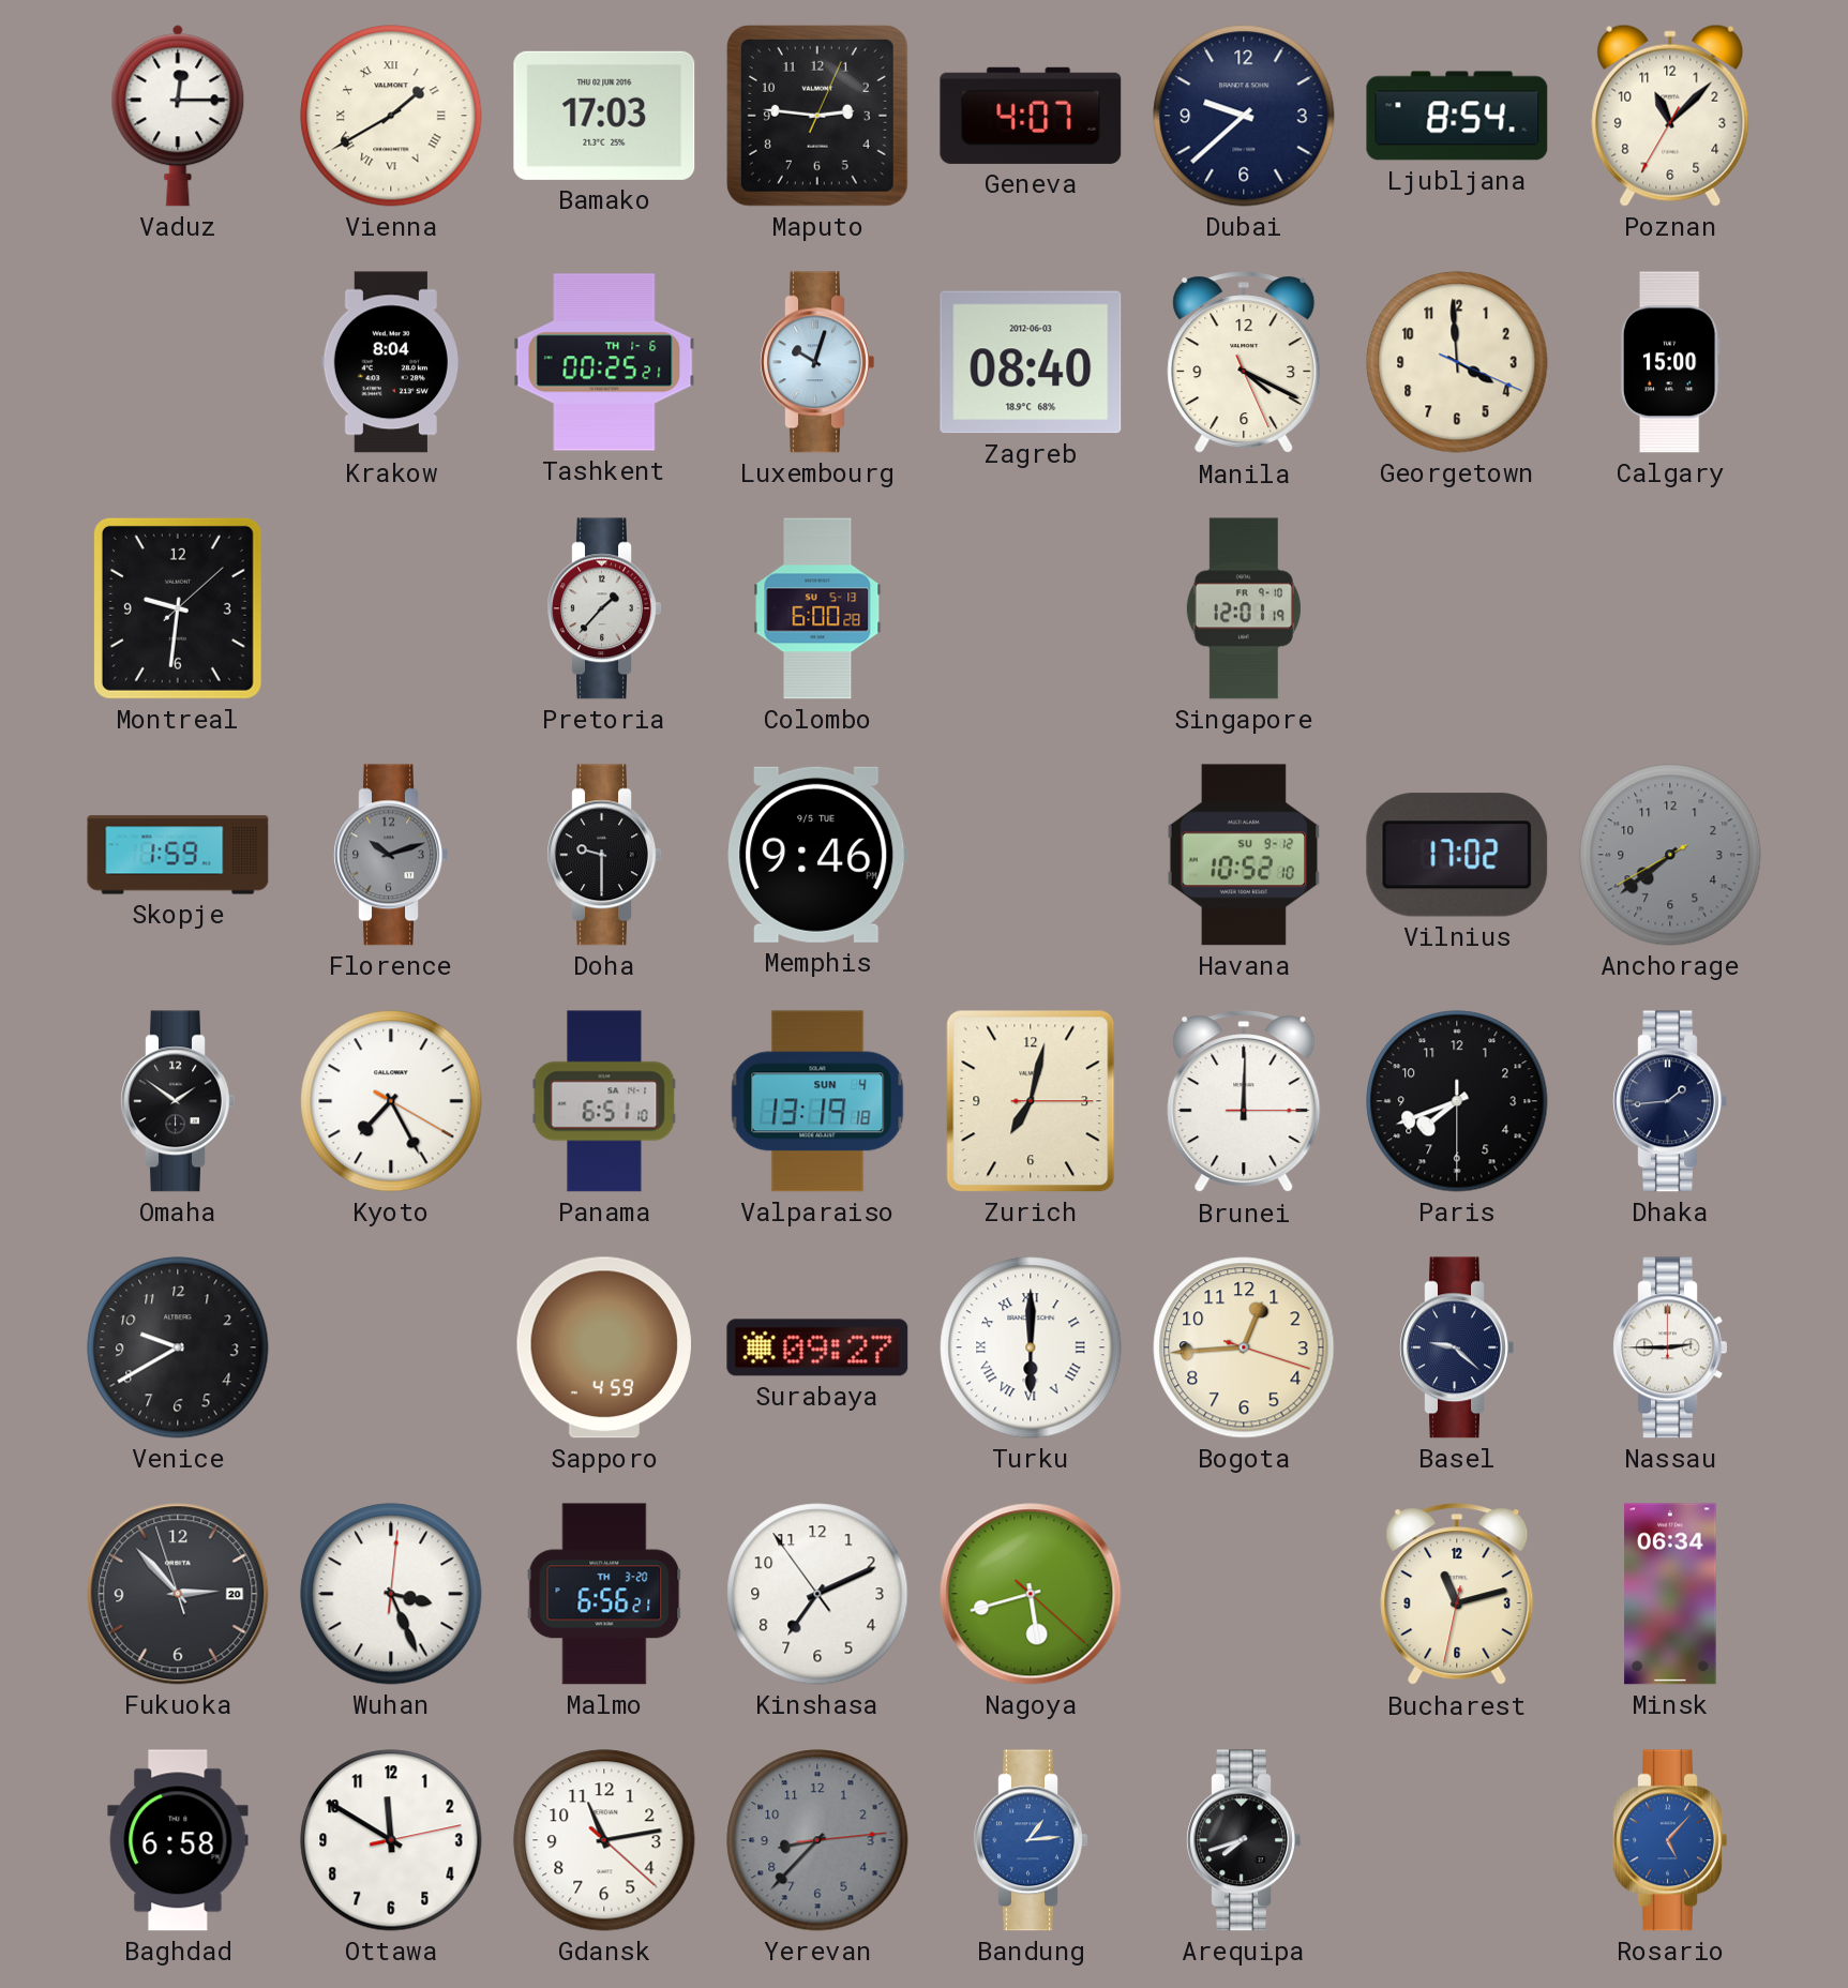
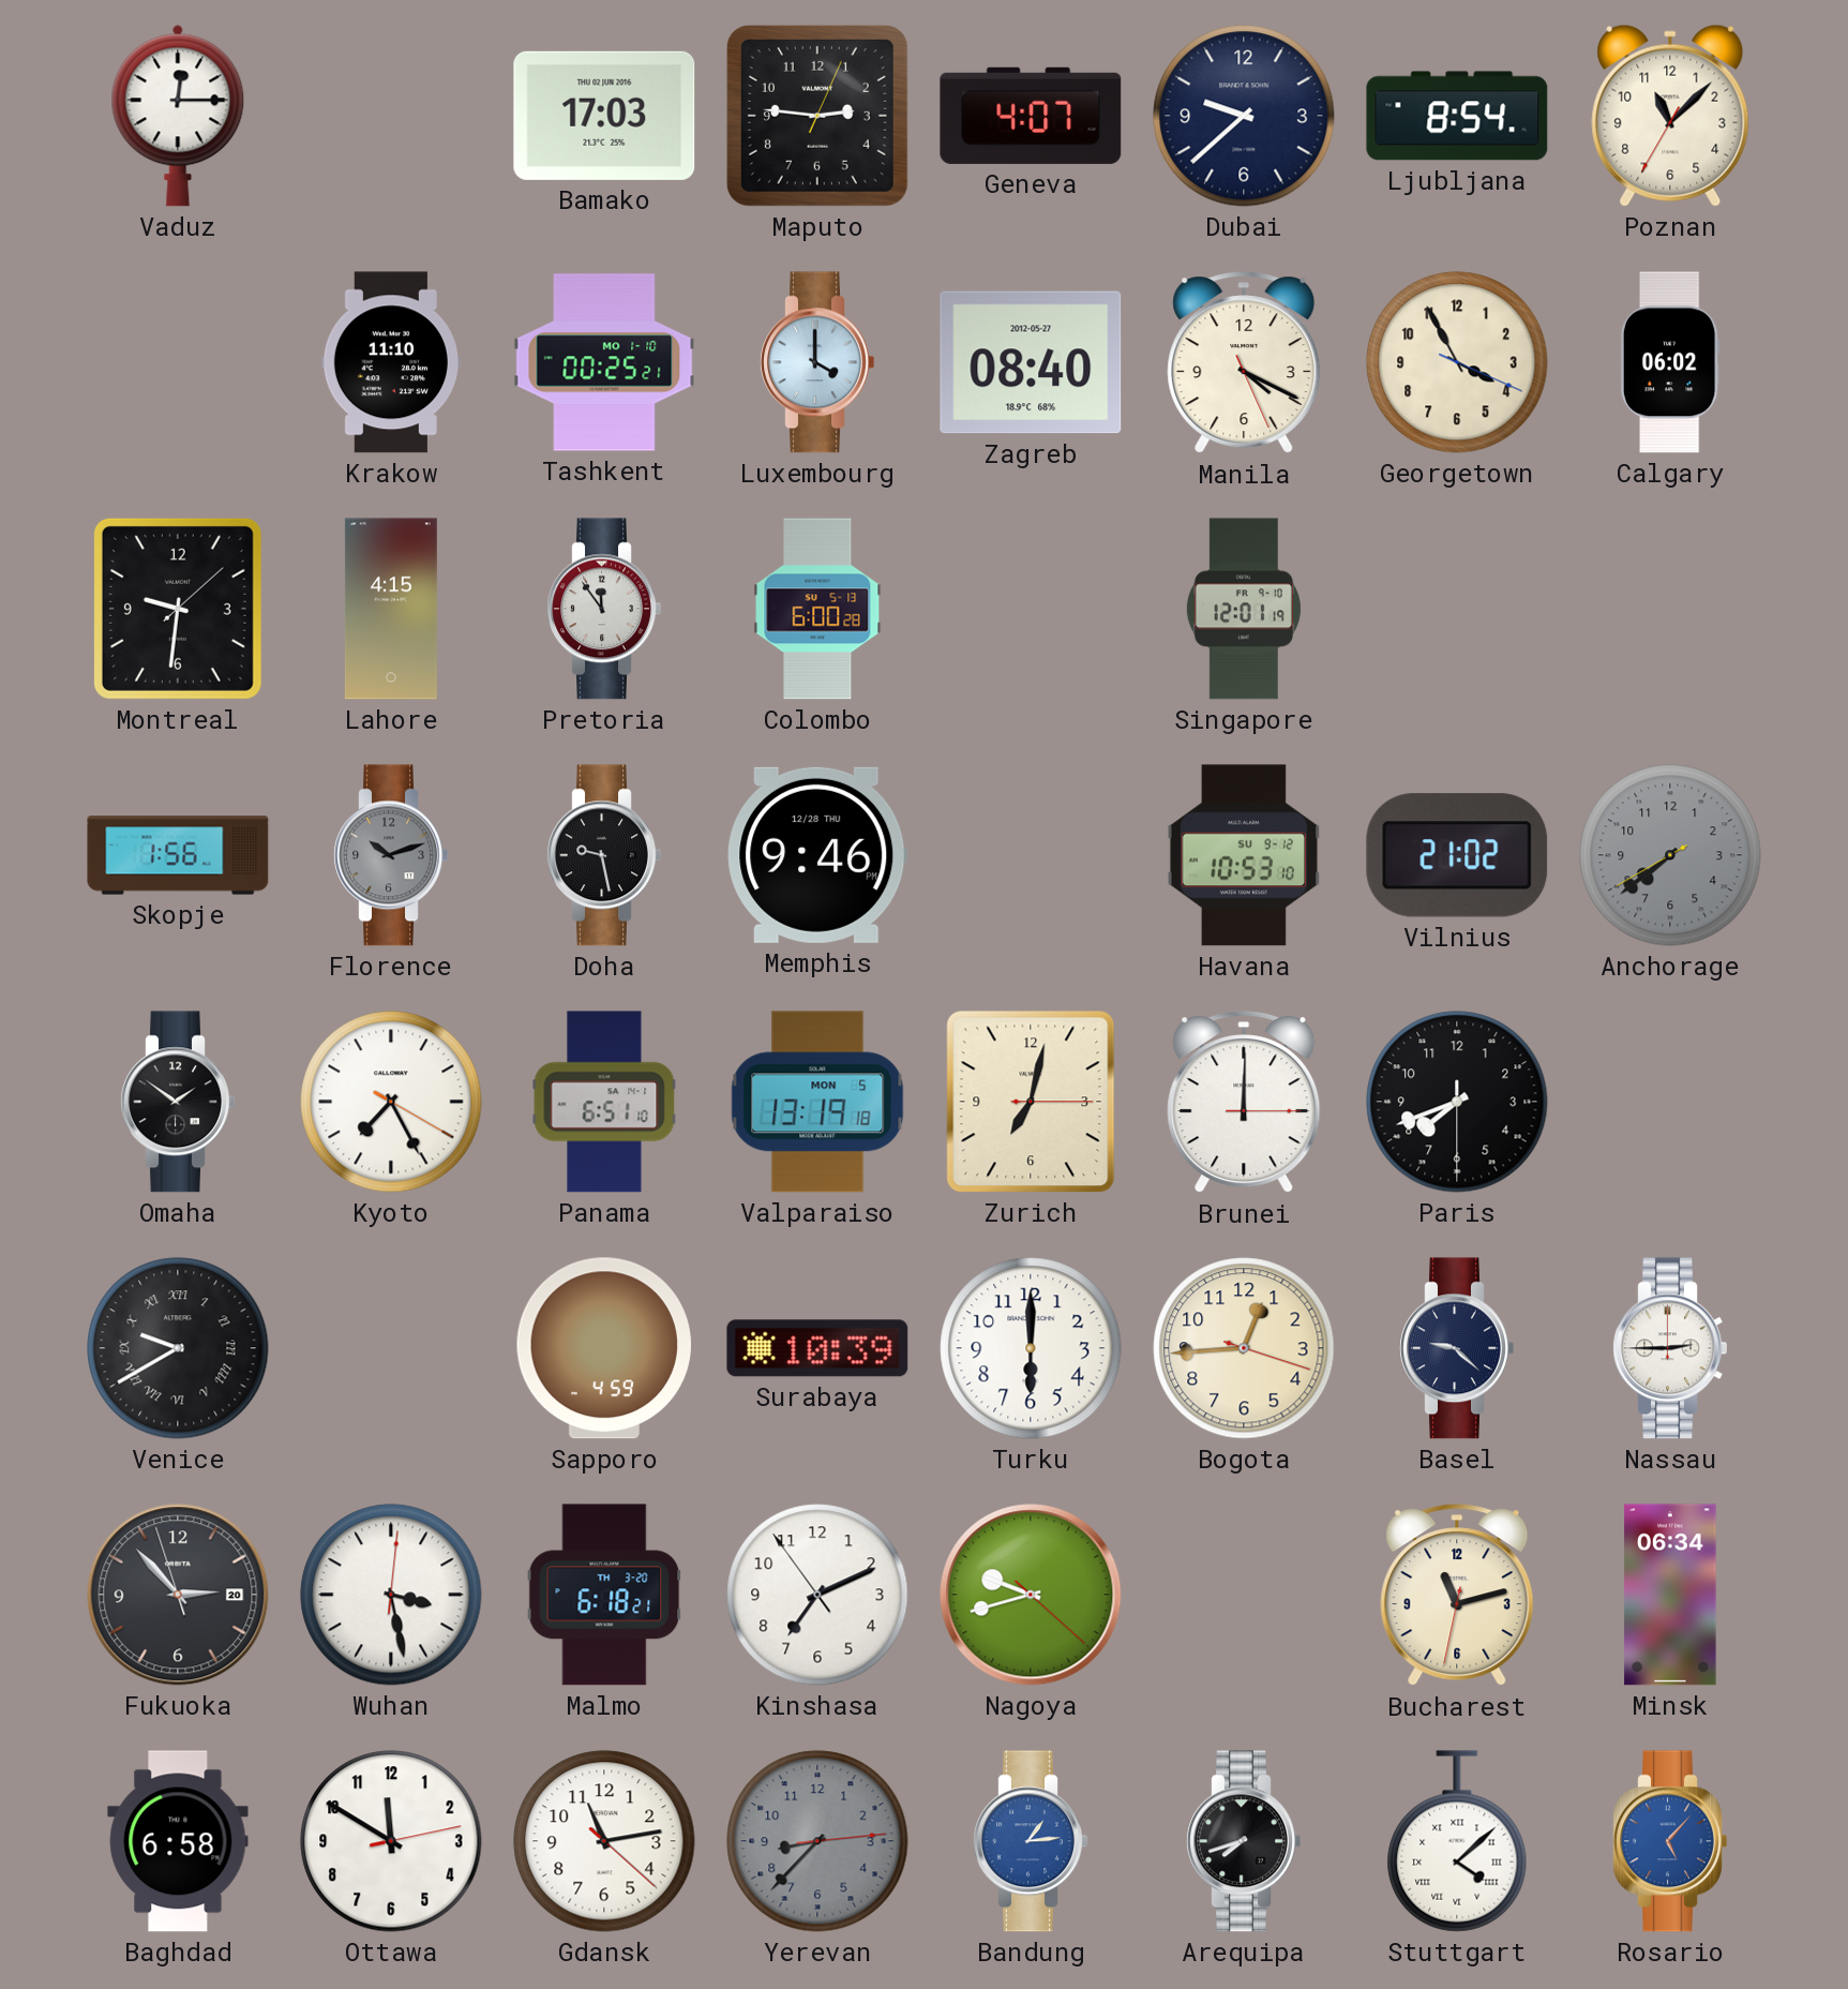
Vienna: 1:40 -> none (391, 116)
Krakow: 8:04 -> 11:10 (391, 362)
Tashkent date: TH 1-6 -> MO 1-10 (604, 362)
Luxembourg: 10:03 -> 4:00 (817, 362)
Zagreb date: 2012-06-03 -> 2012-05-27 (1031, 362)
Georgetown: 3:59 -> 3:55 (1457, 362)
Calgary: 15:00 -> 06:02 (1670, 362)
Lahore: none -> 4:15 (391, 609)
Pretoria: 1:37 -> 11:54 (604, 609)
Skopje: 1:59 -> 1:56 (178, 855)
Doha: 9:30 -> 9:28 (604, 855)
Memphis date: 9/5 TUE -> 12/28 THU (817, 855)
Havana: 10:52 -> 10:53 (1244, 855)
Vilnius: 17:02 -> 21:02 (1457, 855)
Valparaiso date: SUN 4 -> MON 5 (817, 1102)
Dhaka: 1:44 -> none (1670, 1101)
Venice numerals: Arabic -> Roman (178, 1348)
Surabaya: 09:27 -> 10:39 (817, 1348)
Turku numerals: Roman -> Arabic (1031, 1348)
Wuhan: 3:26 -> 3:28 (391, 1595)
Malmo: 6:56 -> 6:18 (604, 1595)
Nagoya: 5:42 -> 9:42 (1031, 1595)
Stuttgart: none -> 4:08 (1457, 1841)
